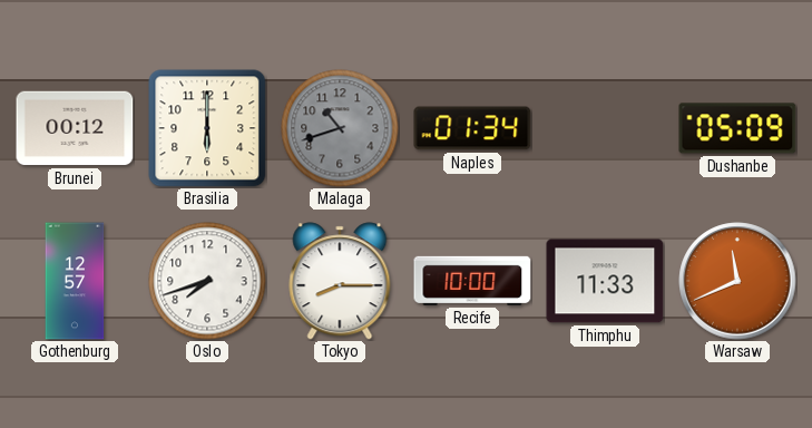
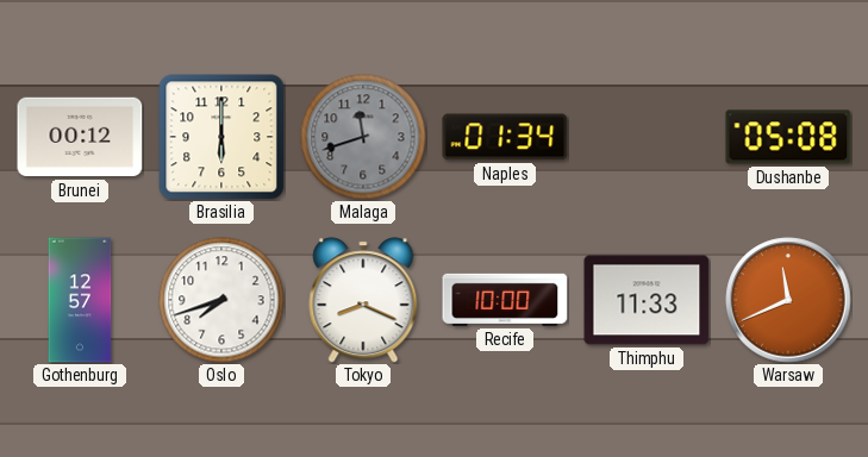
Malaga: 10:42 -> 11:42 (363, 137)
Dushanbe: 05:09 -> 05:08 (788, 137)
Tokyo: 8:15 -> 8:19 (363, 300)
